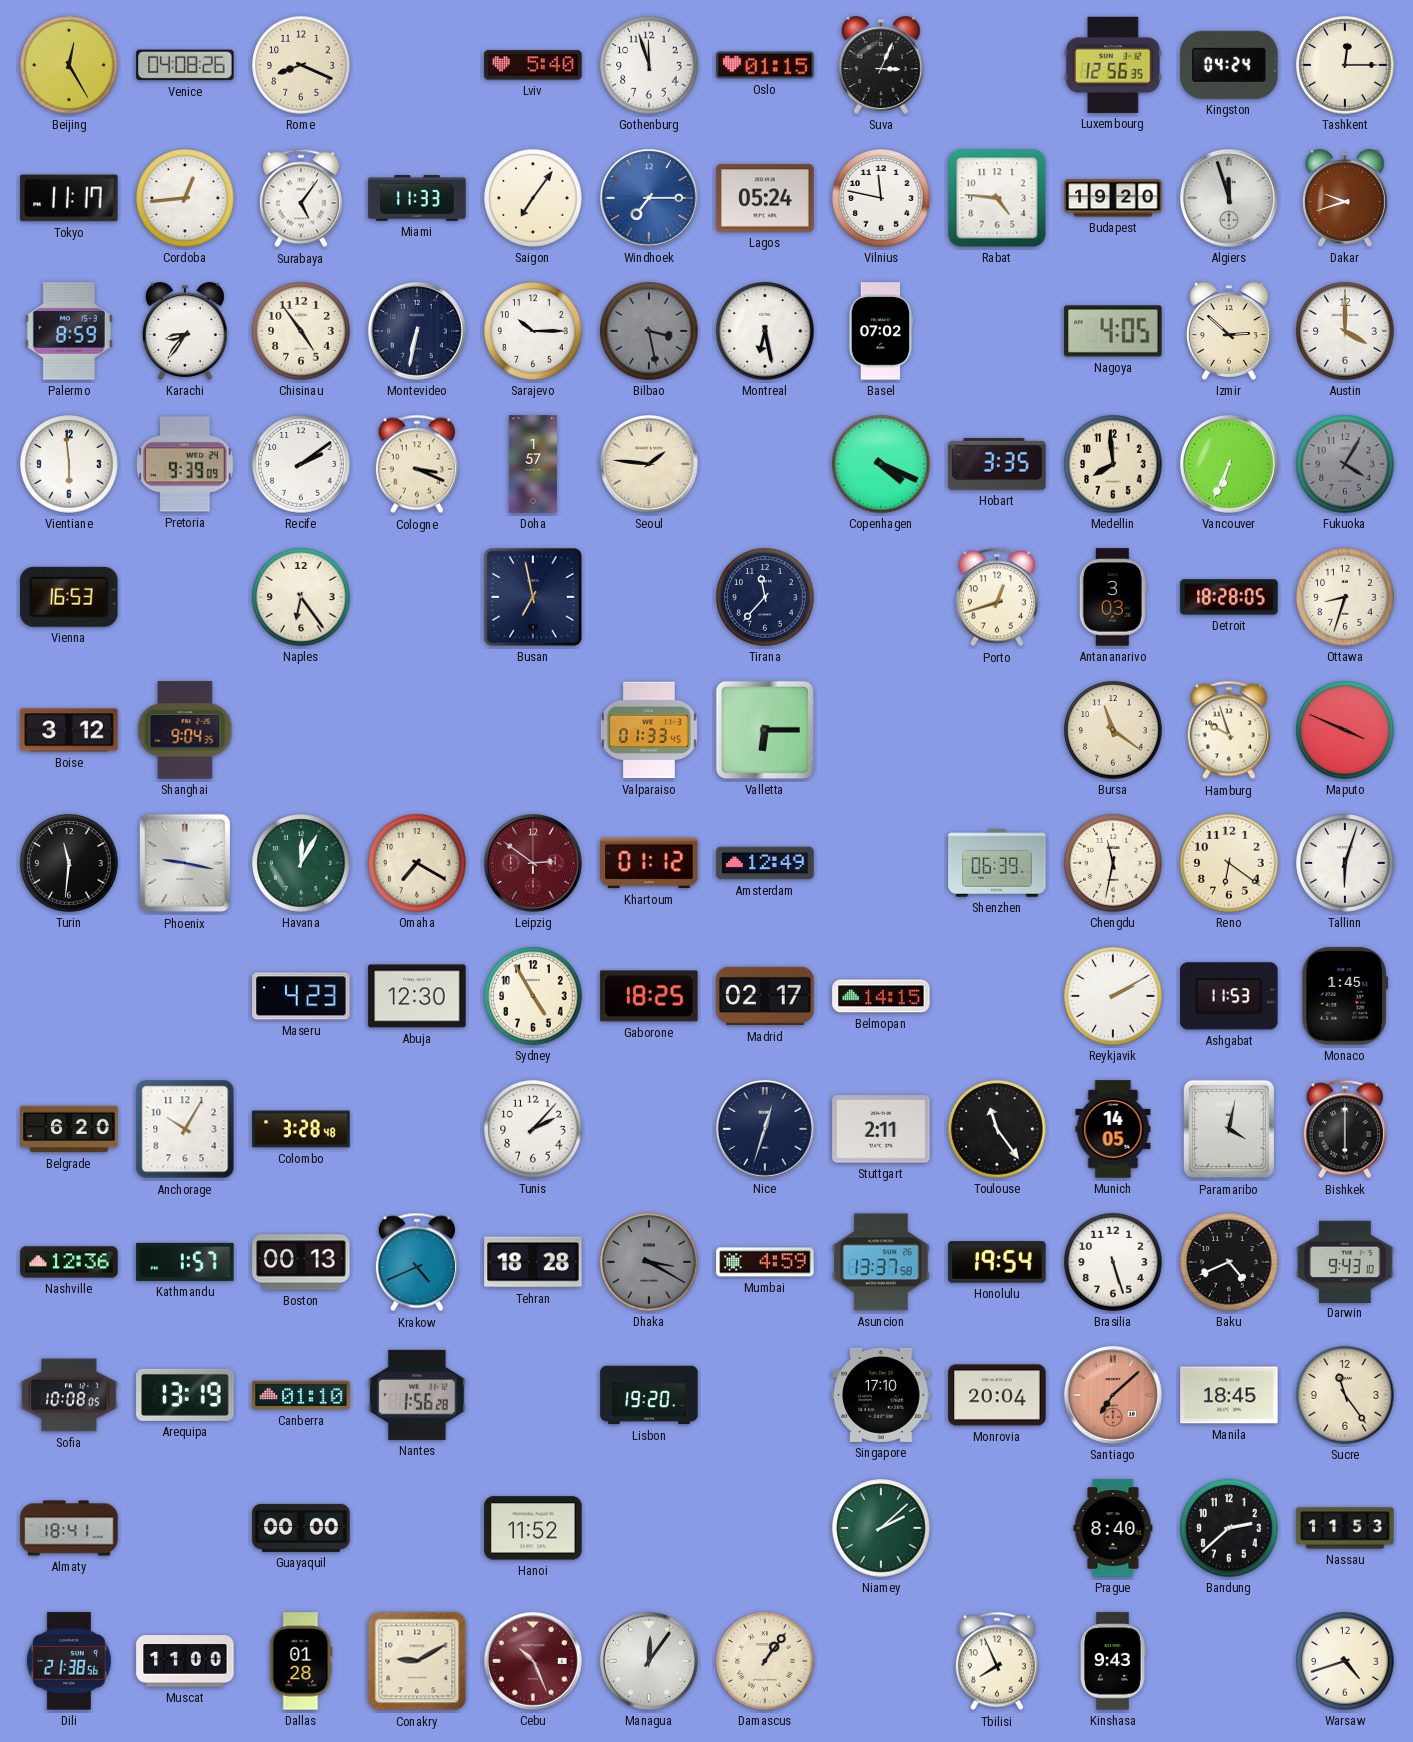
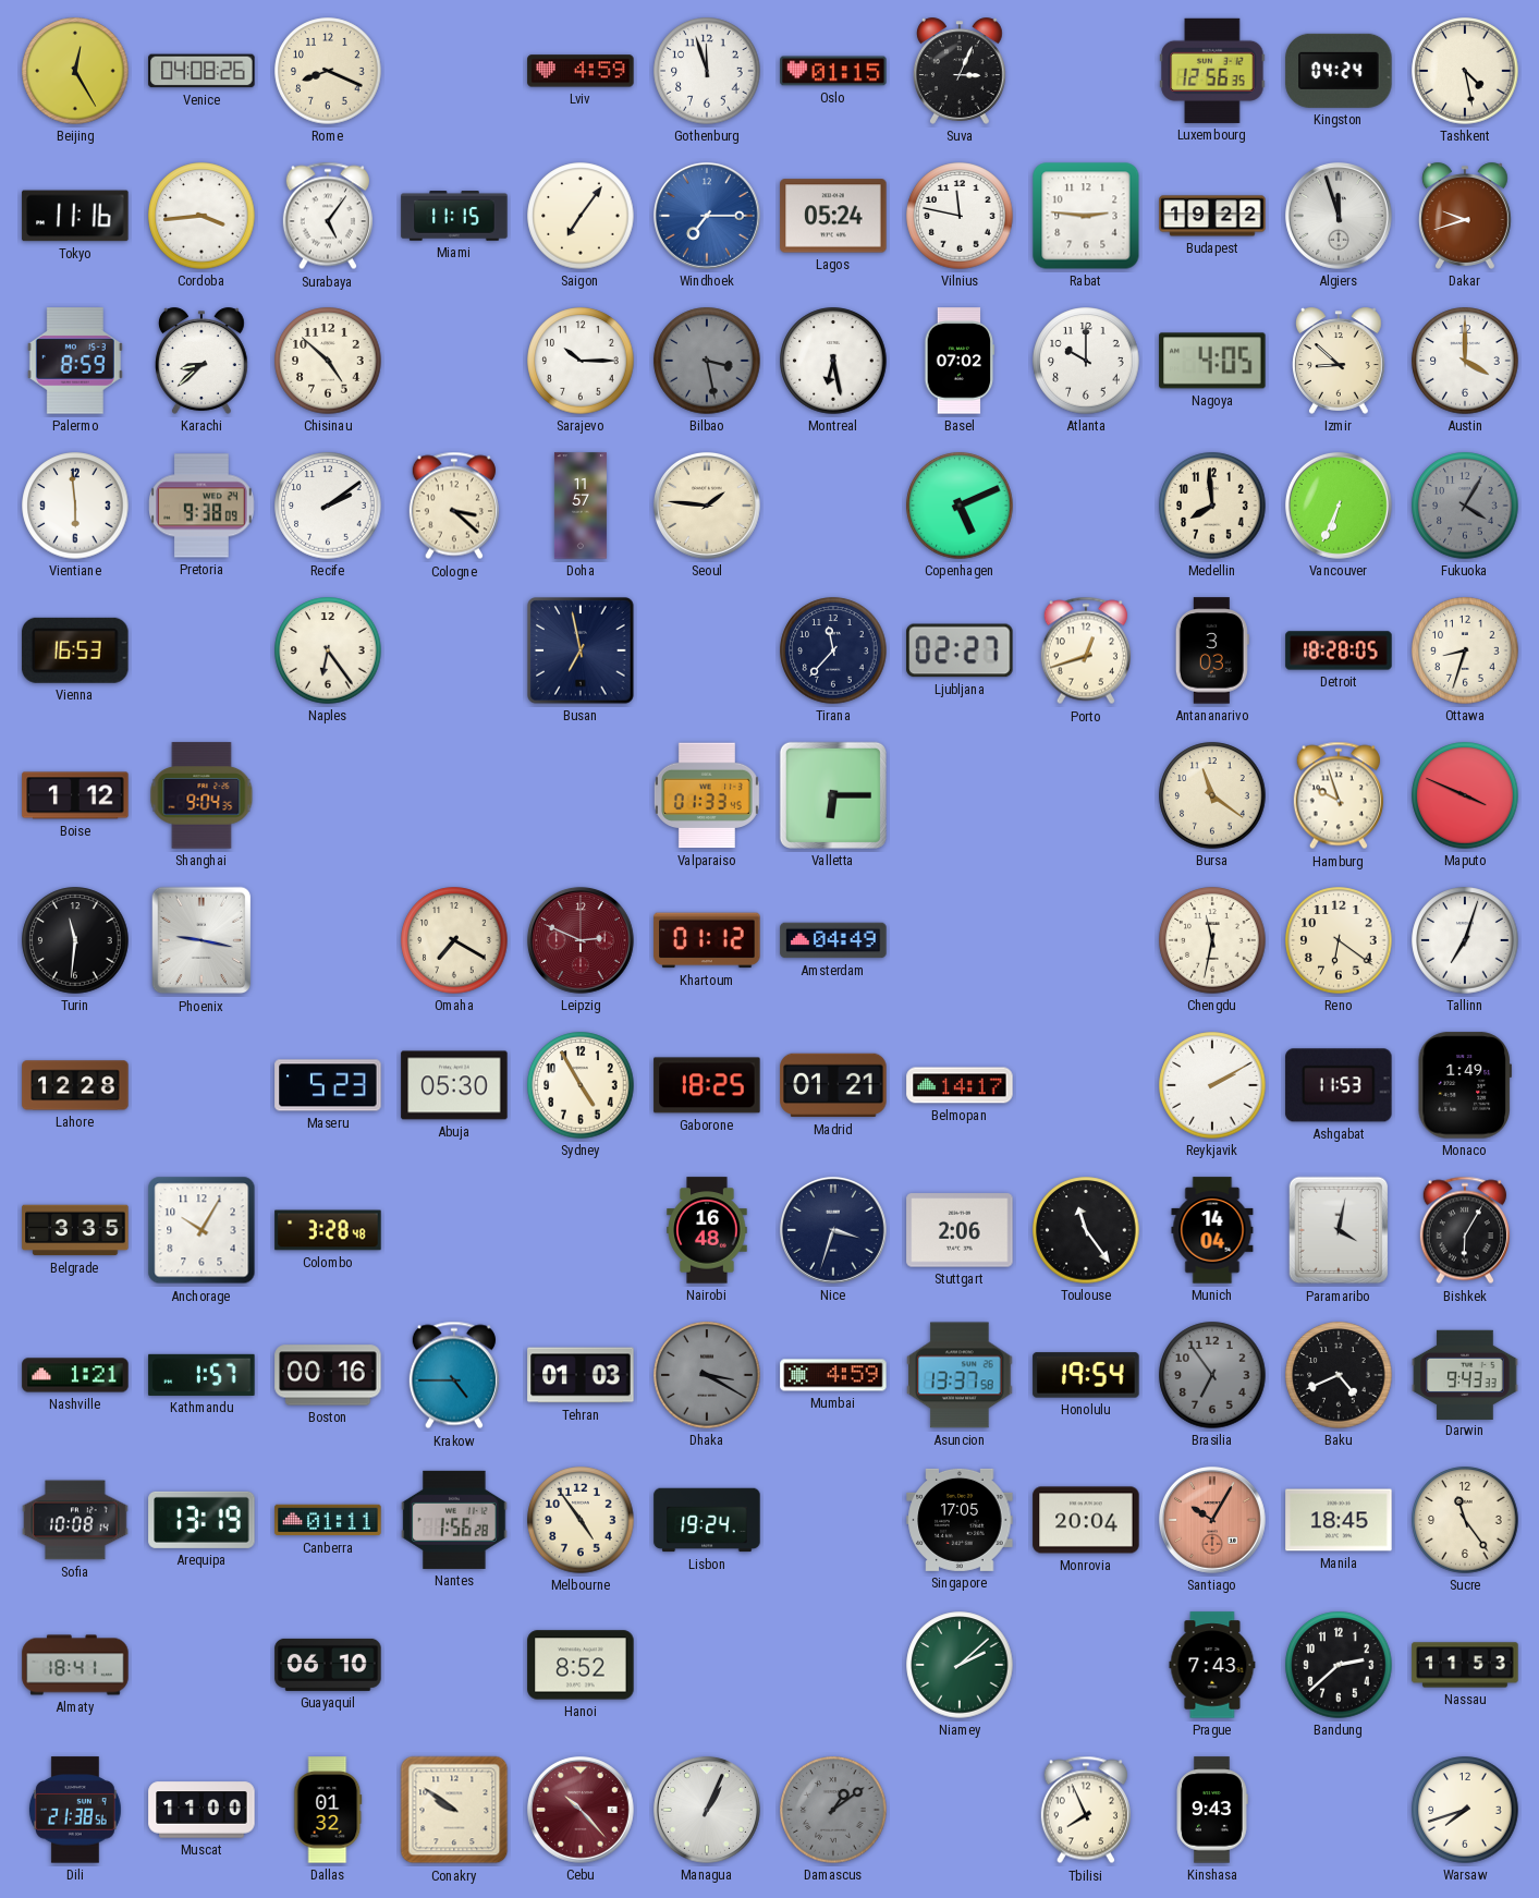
Lviv: 5:40 -> 4:59 (581, 71)
Tashkent: 12:15 -> 4:28 (1465, 71)
Tokyo: 11:17 -> 11:16 (75, 216)
Cordoba: 12:44 -> 3:44 (201, 216)
Miami: 11:33 -> 11:15 (454, 216)
Rabat: 4:46 -> 2:46 (1086, 216)
Budapest: 19:20 -> 19:22 (1212, 216)
Karachi: 8:36 -> 8:38 (201, 361)
Chisinau: 4:54 -> 4:52 (328, 361)
Montevideo: 6:32 -> none (417, 331)
Atlanta: none -> 10:00 (1086, 361)
Izmir: 2:52 -> 8:52 (1339, 361)
Pretoria: 9:39 -> 9:38 (201, 506)
Cologne: 3:19 -> 3:22 (454, 506)
Doha: 1:57 -> 11:57 (581, 506)
Copenhagen: 4:19 -> 5:11 (960, 506)
Hobart: 3:35 -> none (997, 464)
Ljubljana: none -> 02:27 (960, 650)
Boise: 3:12 -> 1:12 (75, 795)
Havana: 12:05 -> none (301, 863)
Leipzig: 2:51 -> 2:49 (581, 940)
Amsterdam: 12:49 -> 04:49 (833, 940)
Shenzhen: 06:39 -> none (997, 863)
Tallinn: 6:03 -> 7:03 (1465, 940)
Lahore: none -> 12:28 (75, 1085)
Maseru: 4:23 -> 5:23 (328, 1085)
Abuja: 12:30 -> 05:30 (454, 1085)
Madrid: 02:17 -> 01:21 (833, 1085)
Belmopan: 14:15 -> 14:17 (960, 1085)
Monaco: 1:45 -> 1:49 (1465, 1085)
Belgrade: 6:20 -> 3:35 (75, 1230)
Tunis: 2:07 -> none (533, 1129)
Nairobi: none -> 16:48 (707, 1230)
Nice: 12:33 -> 3:33 (833, 1230)
Stuttgart: 2:11 -> 2:06 (960, 1230)
Munich: 14:05 -> 14:04 (1212, 1230)
Bishkek: 6:00 -> 6:05 (1465, 1230)
Nashville: 12:36 -> 1:21 (75, 1375)
Boston: 00:13 -> 00:16 (328, 1375)
Krakow: 4:41 -> 4:45 (454, 1375)
Tehran: 18:28 -> 01:03 (581, 1375)
Brasilia: 5:27 -> 6:54 (1212, 1375)
Brasilia dial: white -> grey (1212, 1375)
Darwin: 9:43:10 -> 9:43:33 (1465, 1374)
Sofia: 10:08:05 -> 10:08:14 (75, 1520)
Canberra: 01:10 -> 01:11 (328, 1520)
Melbourne: none -> 4:54 (581, 1520)
Lisbon: 19:20 -> 19:24 (707, 1520)
Singapore: 17:10 -> 17:05 (960, 1520)
Santiago: 7:08 -> 10:05 (1212, 1520)
Guayaquil: 00:00 -> 06:10 (328, 1665)
Hanoi: 11:52 -> 8:52 (581, 1665)
Prague: 8:40 -> 7:43 (1212, 1665)
Dallas: 01:28 -> 01:32 (328, 1810)
Conakry: 9:10 -> 9:51 (454, 1810)
Cebu: 10:26 -> 10:23 (581, 1810)
Managua: 12:06 -> 1:04 (707, 1810)
Damascus: 1:06 -> 1:09 (833, 1810)
Damascus dial: cream -> grey (833, 1810)
Warsaw: 4:42 -> 7:42 (1465, 1810)
